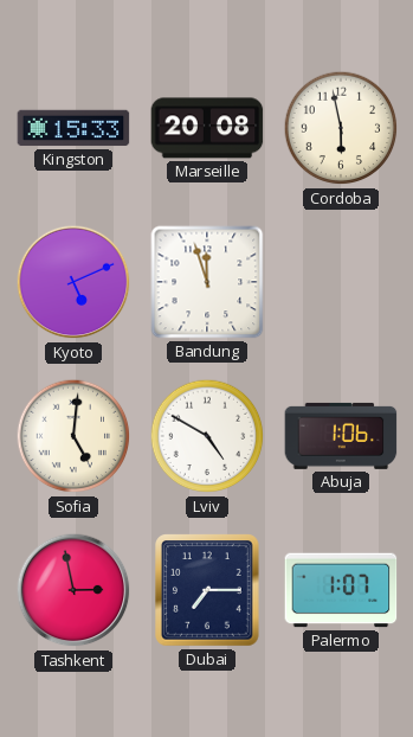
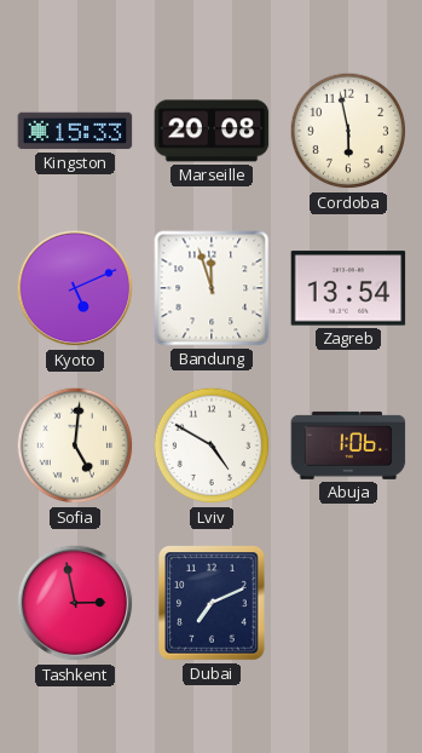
Zagreb: none -> 13:54 (348, 288)
Dubai: 7:15 -> 7:11 (212, 603)
Palermo: 1:07 -> none (341, 590)
